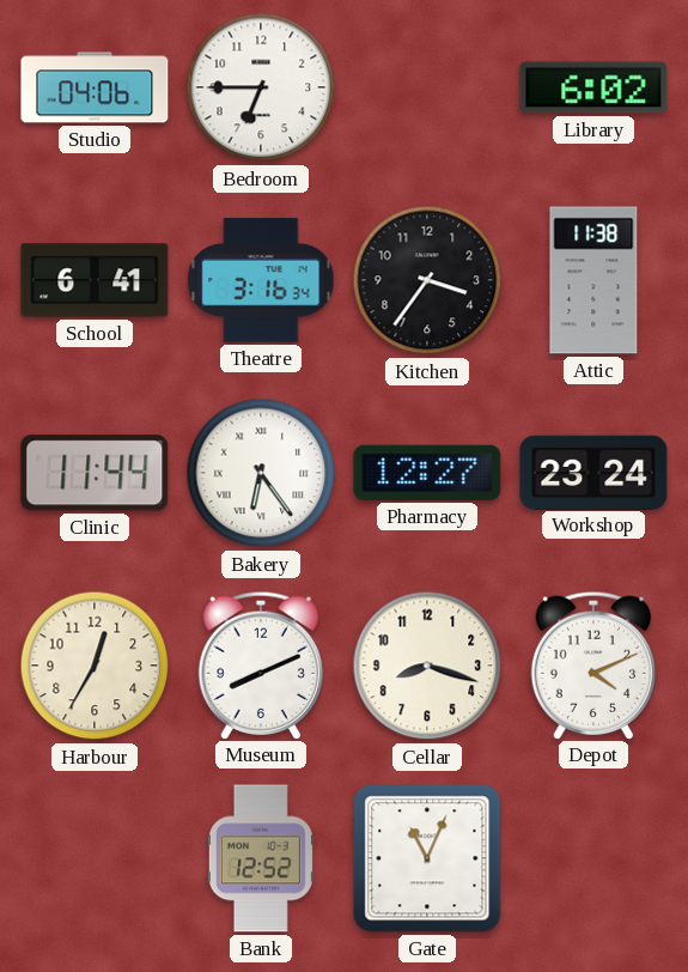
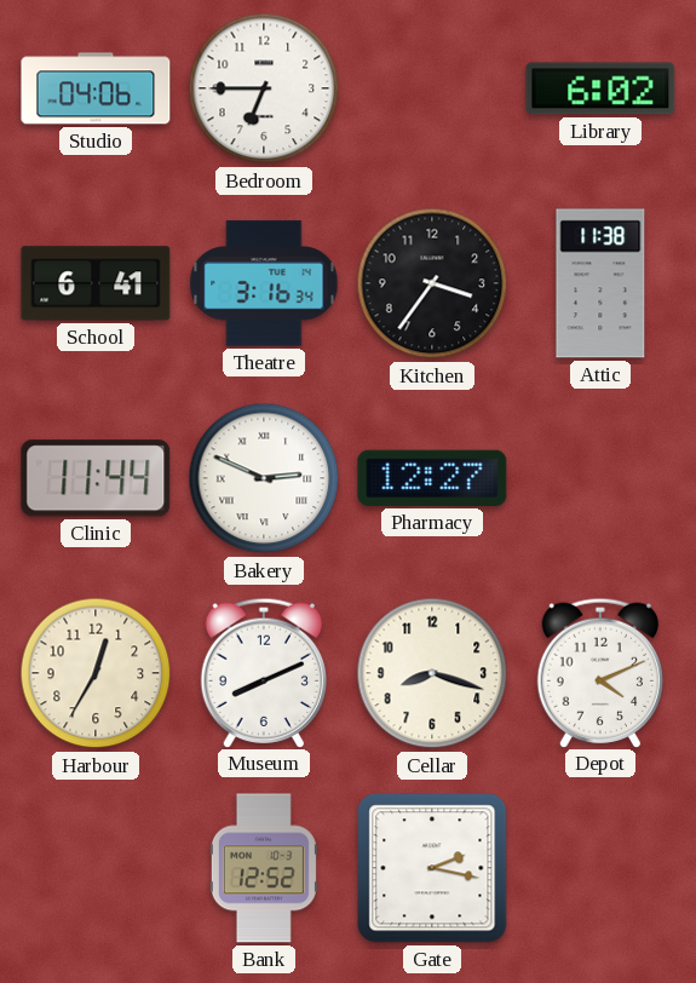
Bakery: 6:24 -> 2:49 (264, 478)
Workshop: 23:24 -> none (593, 472)
Gate: 11:04 -> 2:17 (432, 868)
